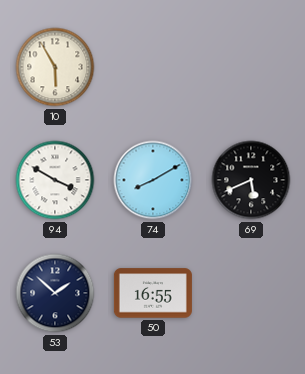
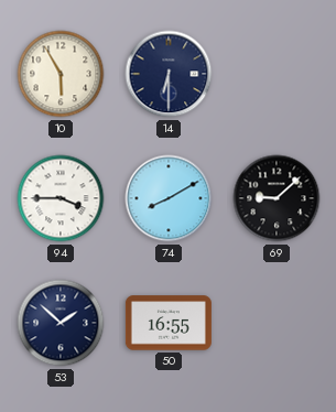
14: none -> 6:30 (169, 74)
94: 3:50 -> 3:45 (61, 198)
69: 5:41 -> 9:08 (277, 198)
